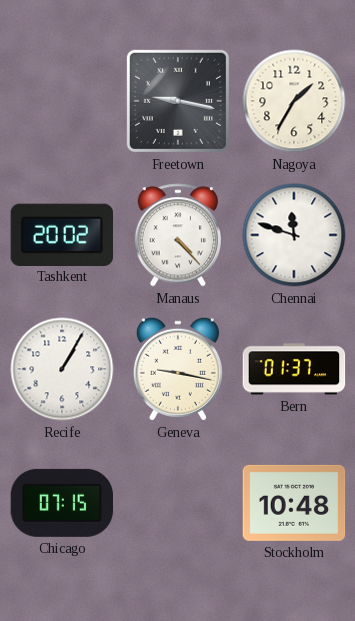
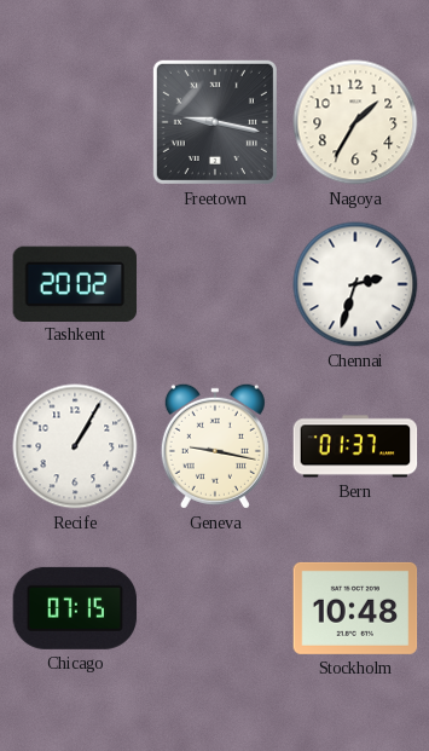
Manaus: 4:23 -> none (177, 235)
Chennai: 11:48 -> 2:33 (355, 284)
